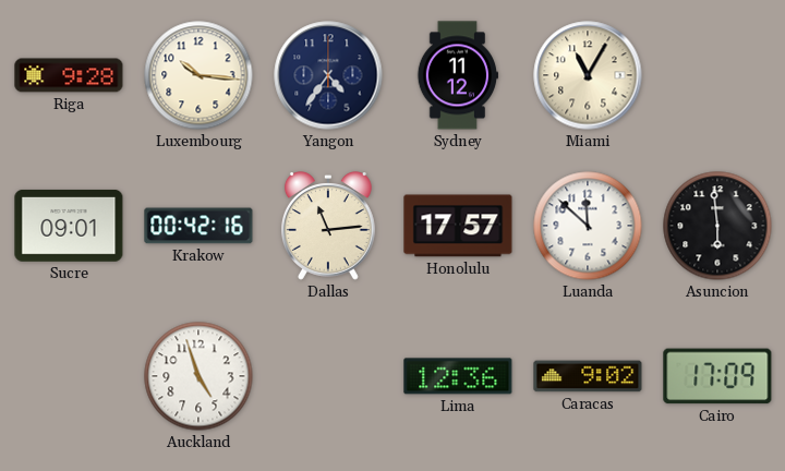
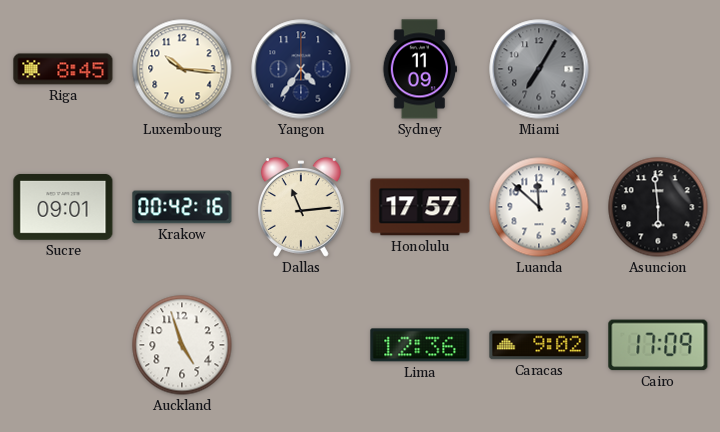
Riga: 9:28 -> 8:45 (63, 69)
Sydney: 11:12 -> 11:09 (419, 69)
Miami: 11:05 -> 7:05 (539, 69)
Miami dial: cream -> grey (539, 69)
